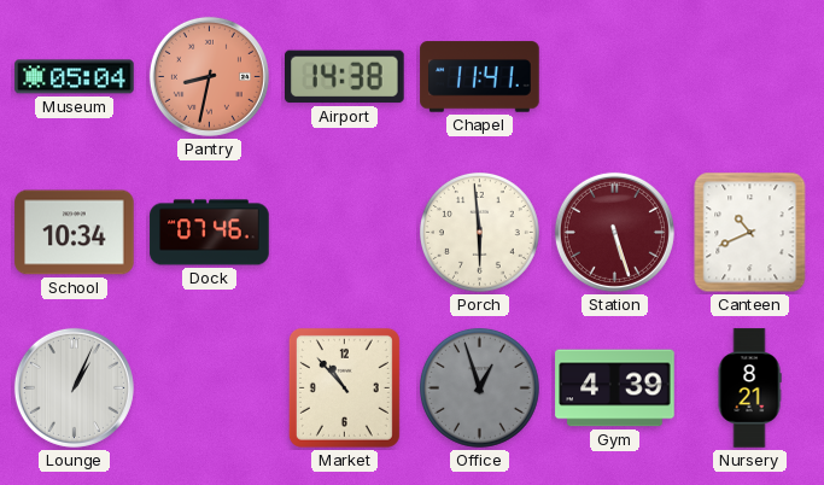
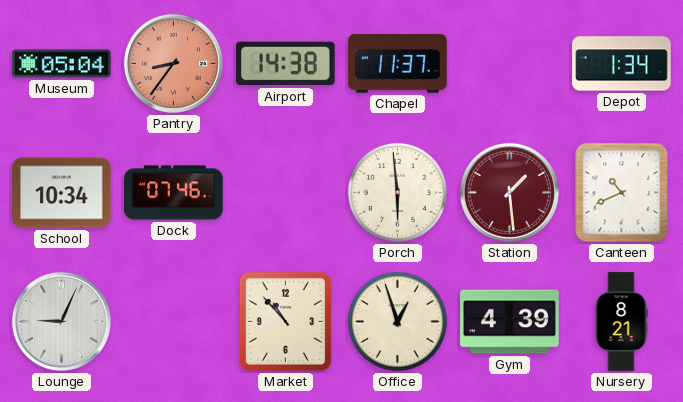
Pantry: 8:32 -> 8:36 (173, 63)
Chapel: 11:41 -> 11:37 (398, 64)
Depot: none -> 1:34 (622, 64)
Station: 5:27 -> 1:29 (509, 192)
Lounge: 1:04 -> 9:04 (61, 321)
Office dial: grey -> cream (398, 322)
